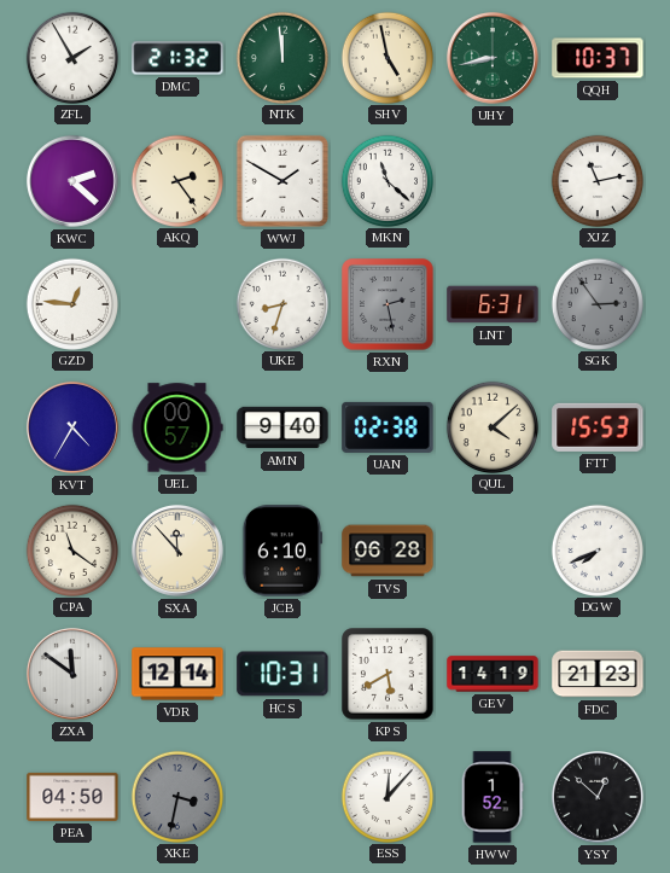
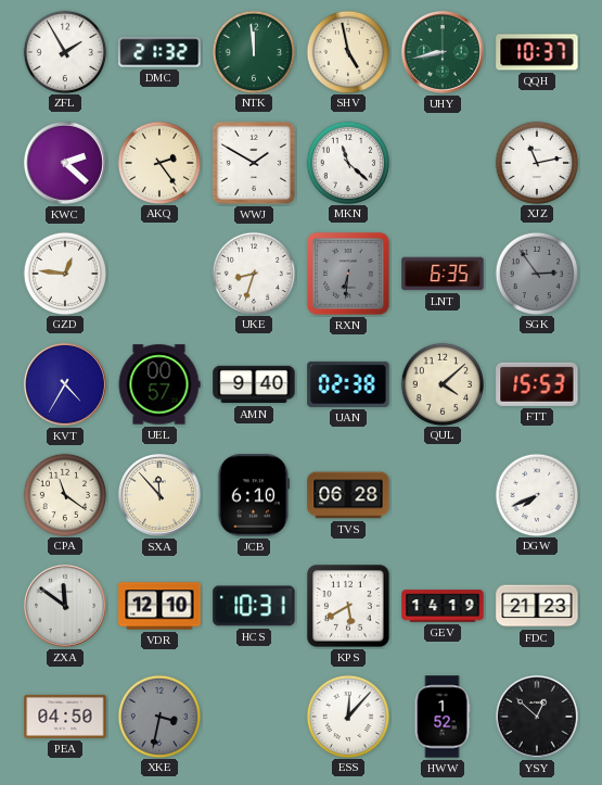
RXN: 2:28 -> 6:31 (348, 274)
LNT: 6:31 -> 6:35 (443, 274)
VDR: 12:14 -> 12:10 (159, 606)
